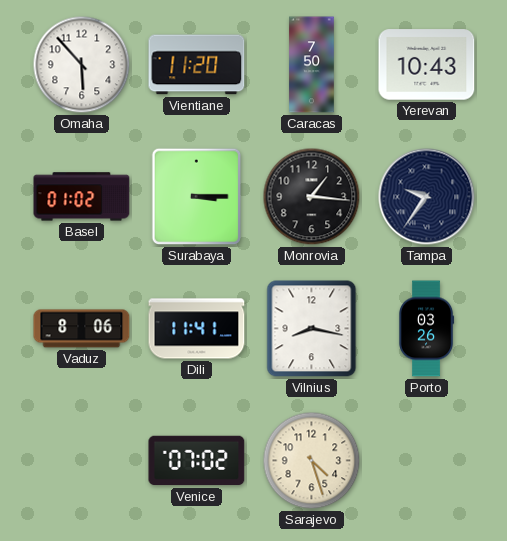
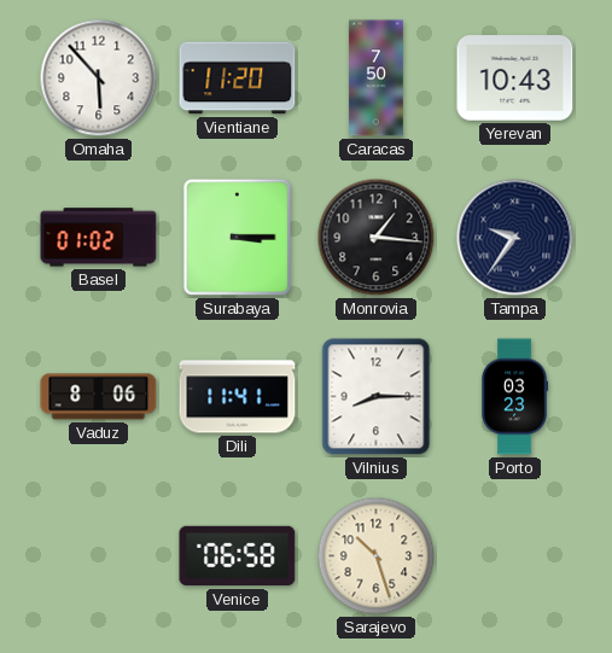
Vilnius: 8:17 -> 8:15 (377, 397)
Porto: 03:26 -> 03:23 (514, 397)
Venice: 07:02 -> 06:58 (238, 556)
Sarajevo: 4:27 -> 10:27 (377, 556)
